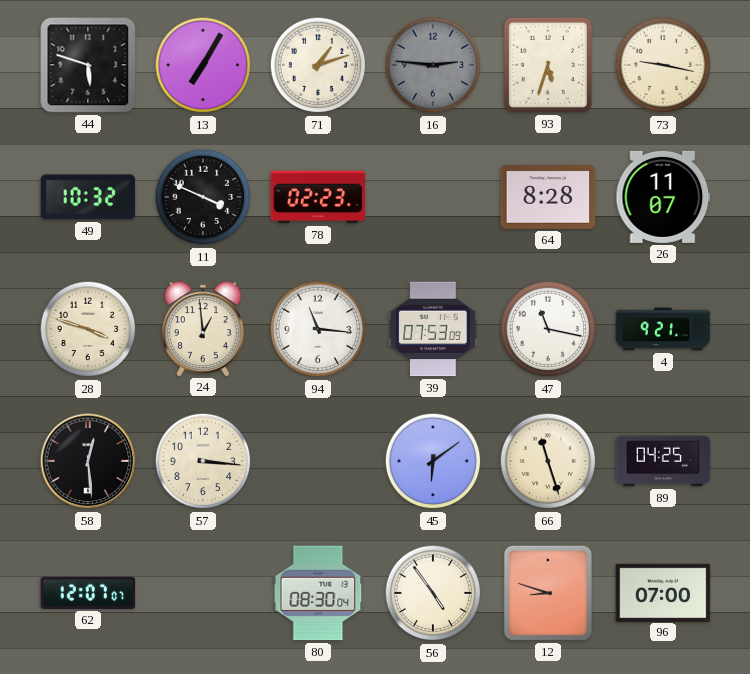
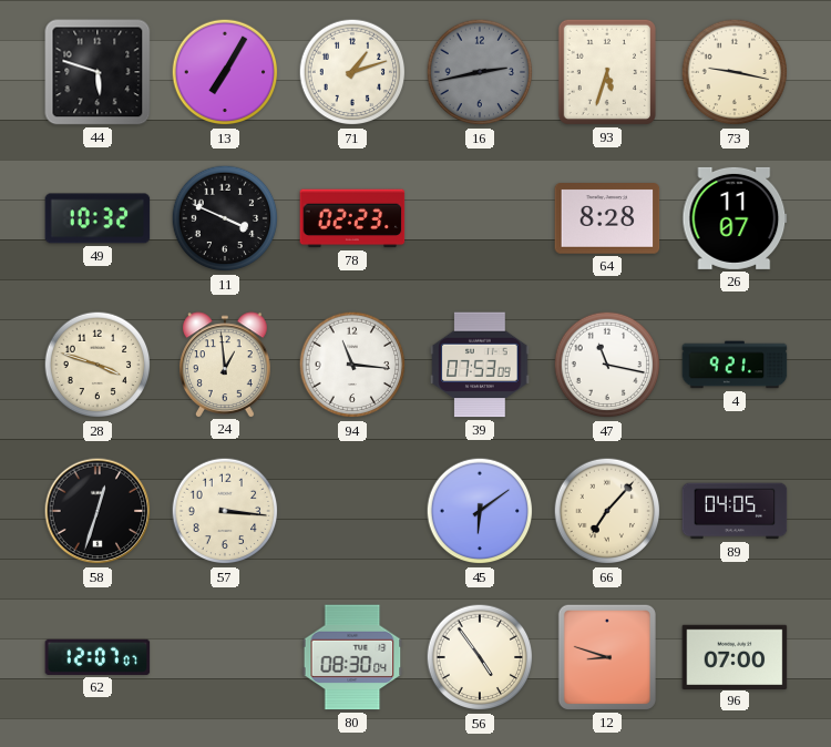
16: 2:46 -> 2:43 (480, 72)
58: 12:29 -> 12:33 (98, 511)
66: 11:27 -> 7:07 (607, 511)
89: 04:25 -> 04:05 (735, 511)
